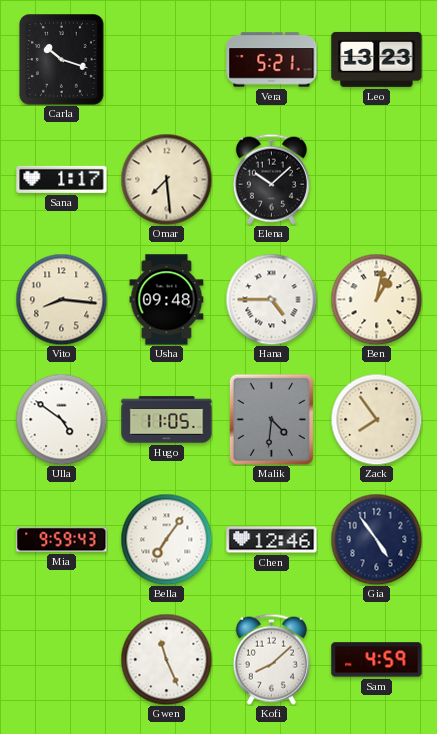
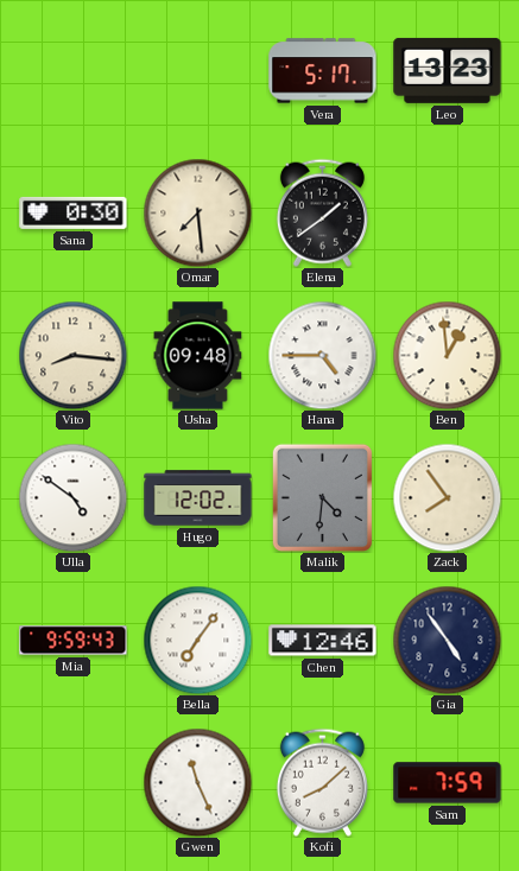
Carla: 10:18 -> none (62, 60)
Vera: 5:21 -> 5:17 (323, 71)
Sana: 1:17 -> 0:30 (74, 212)
Elena: 10:08 -> 1:39 (322, 212)
Ben: 1:02 -> 12:59 (447, 355)
Hugo: 11:05 -> 12:02 (198, 498)
Sam: 4:59 -> 7:59 (448, 783)
